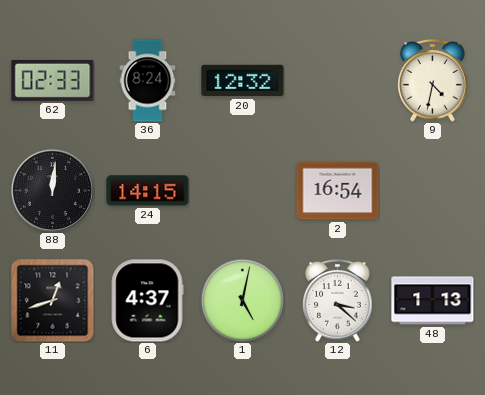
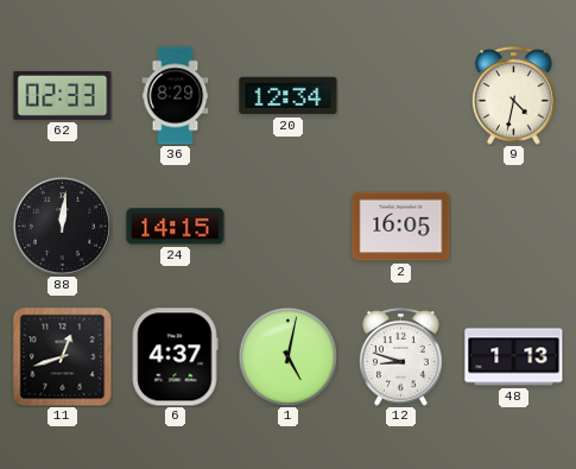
36: 8:24 -> 8:29 (176, 96)
20: 12:32 -> 12:34 (289, 96)
2: 16:54 -> 16:05 (401, 227)
12: 3:22 -> 8:48 (401, 357)
